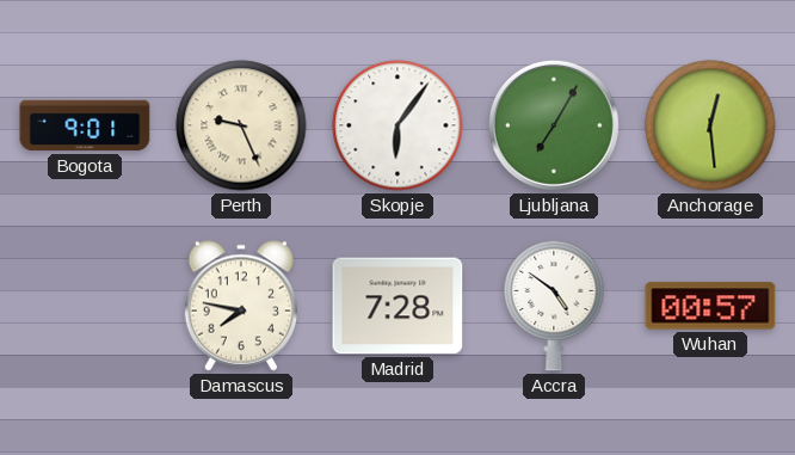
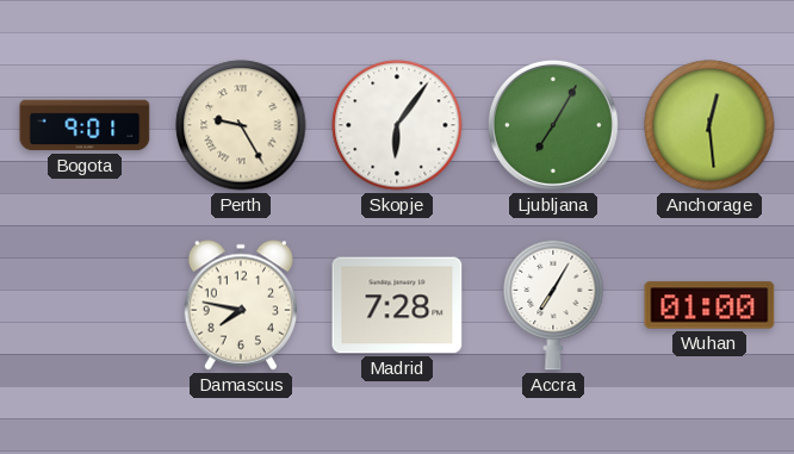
Perth: 9:26 -> 9:25 (241, 125)
Accra: 4:51 -> 7:05 (553, 305)
Wuhan: 00:57 -> 01:00 (709, 305)
